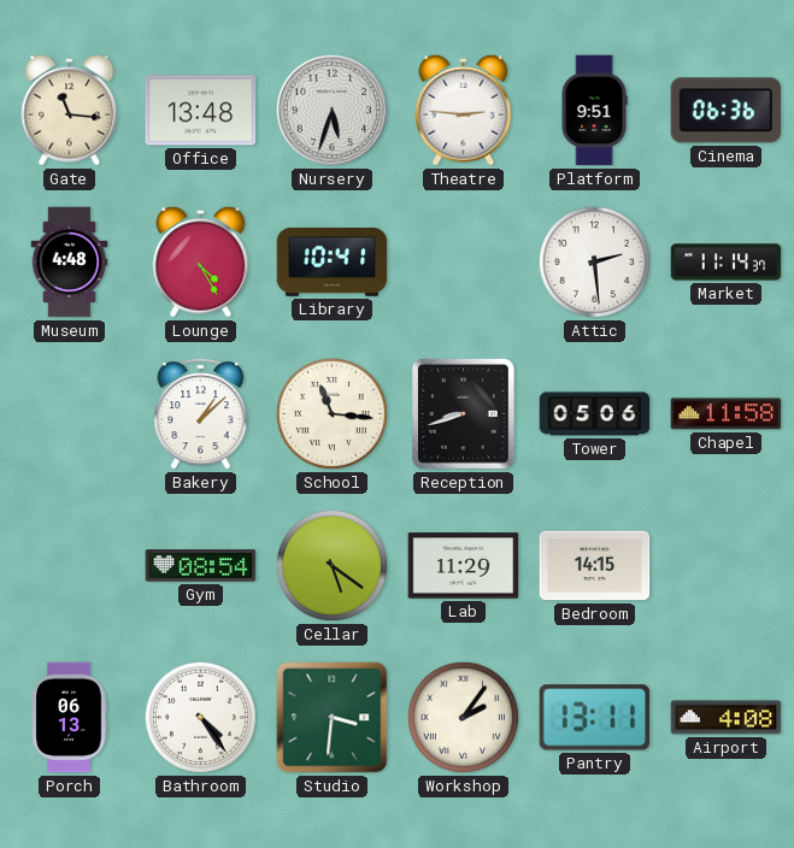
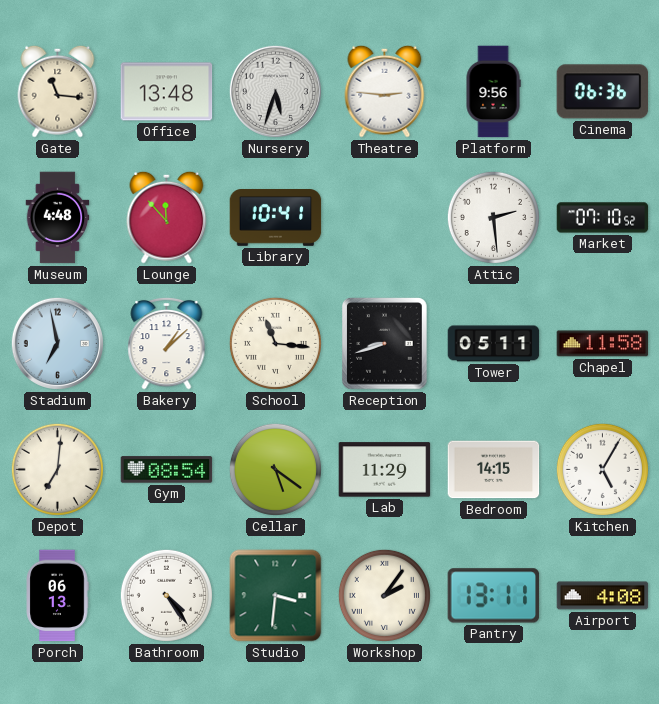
Platform: 9:51 -> 9:56 (493, 92)
Lounge: 4:25 -> 11:53 (167, 217)
Market: 11:14 -> 07:10 (603, 218)
Stadium: none -> 6:58 (57, 343)
Tower: 05:06 -> 05:11 (494, 344)
Depot: none -> 7:01 (57, 469)
Kitchen: none -> 5:05 (602, 469)
